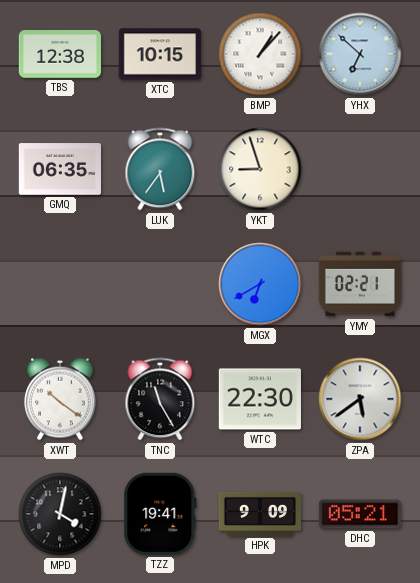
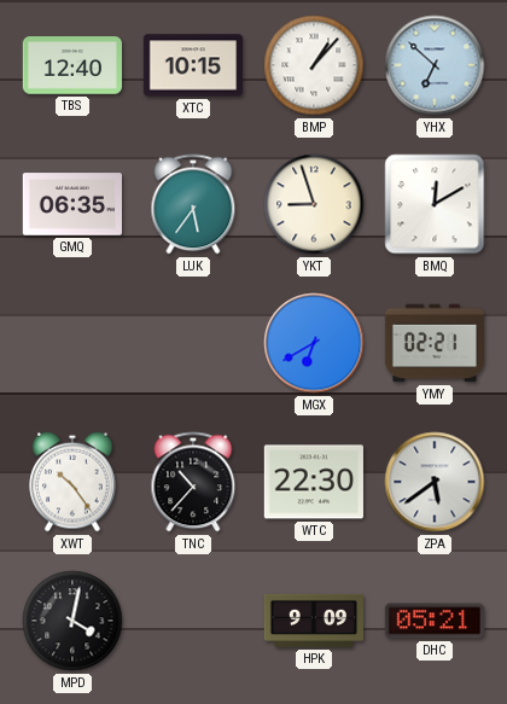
TBS: 12:38 -> 12:40 (71, 65)
BMQ: none -> 12:10 (435, 204)
XWT: 10:21 -> 10:24 (72, 482)
TNC: 11:25 -> 10:37 (193, 482)
TZZ: 19:41 -> none (160, 514)
